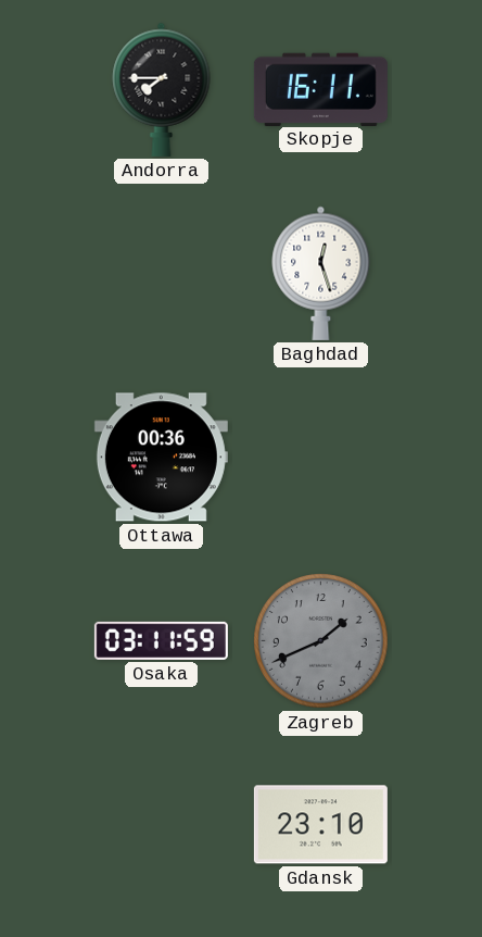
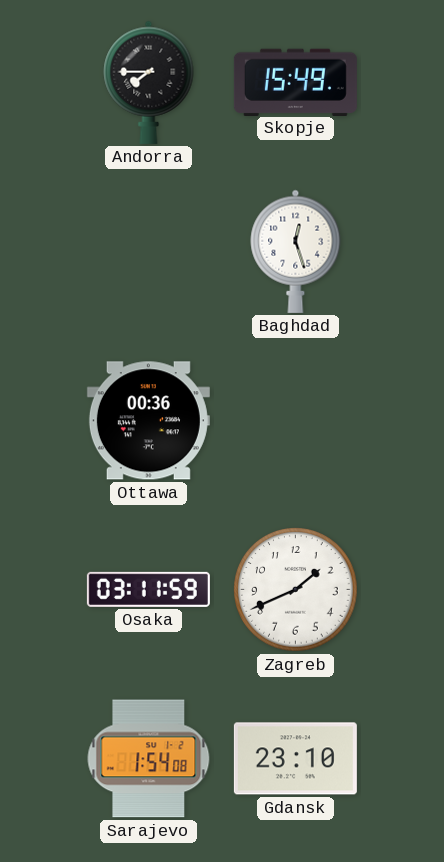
Skopje: 16:11 -> 15:49 (295, 82)
Zagreb dial: grey -> white (296, 590)
Sarajevo: none -> 1:54 (149, 759)
